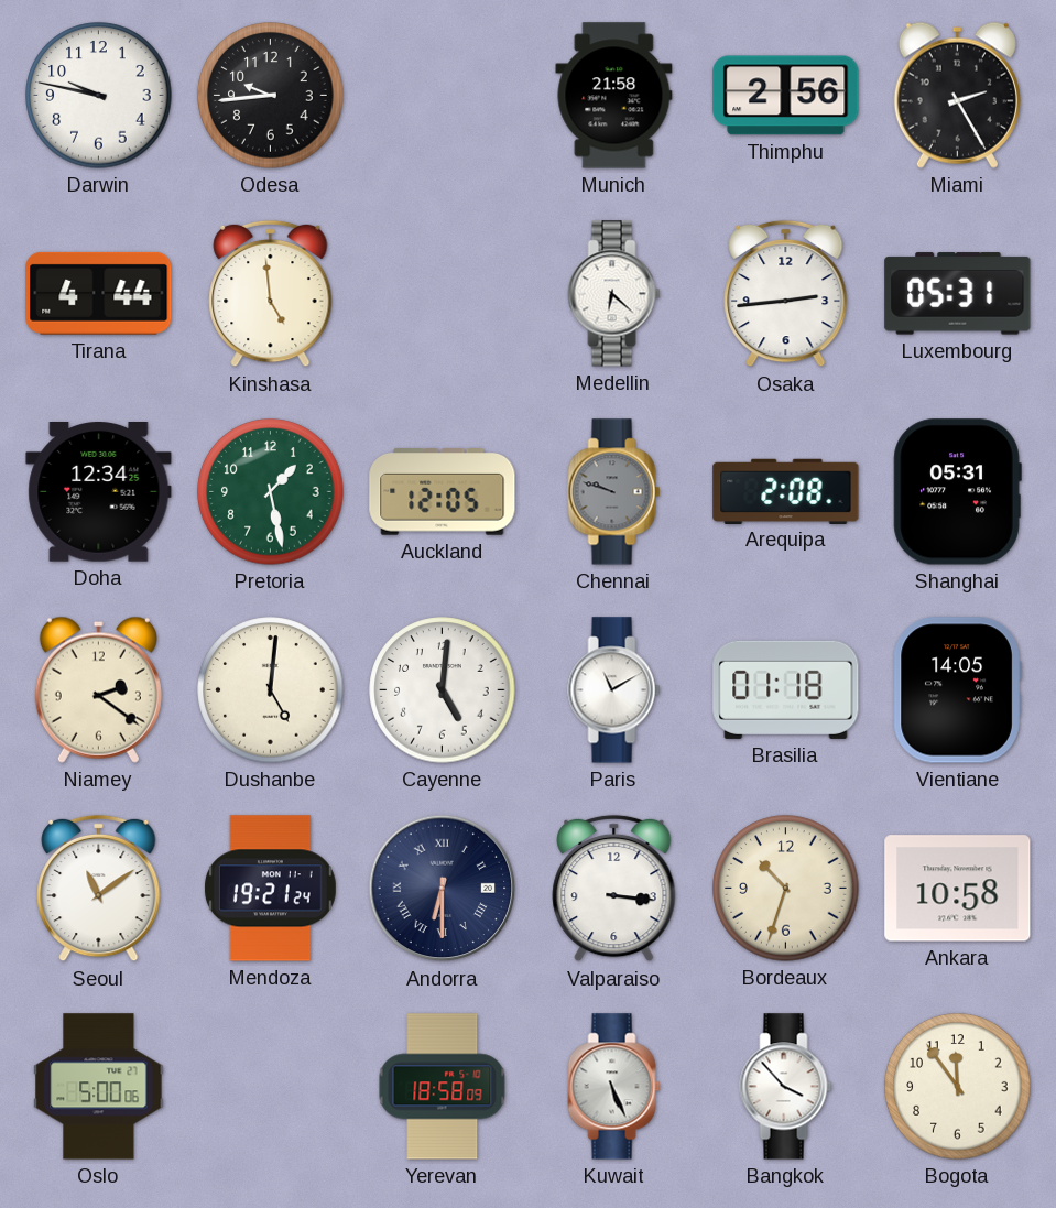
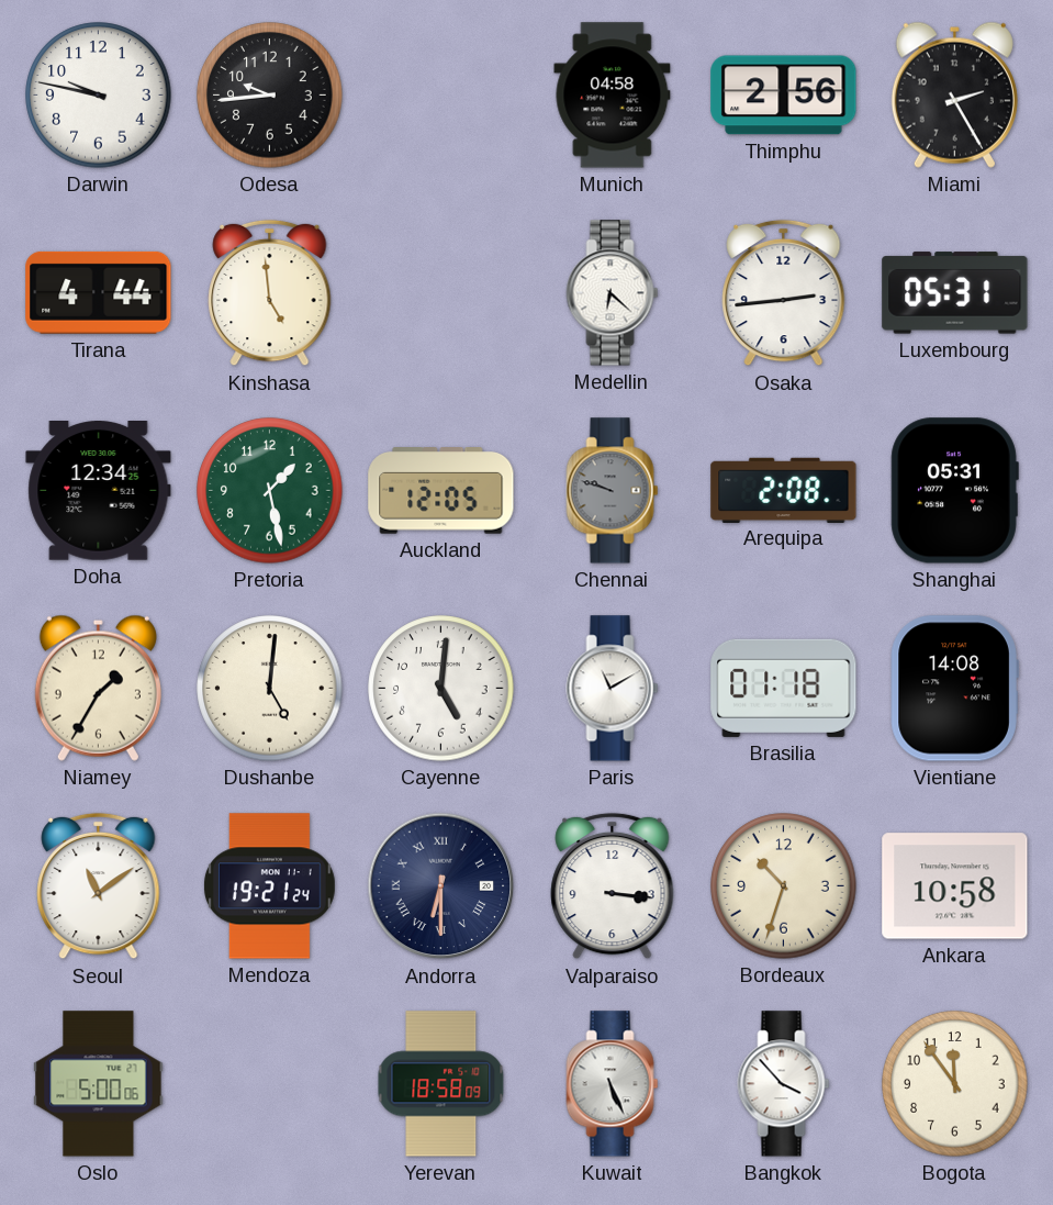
Munich: 21:58 -> 04:58 (613, 96)
Niamey: 2:21 -> 1:35 (98, 688)
Vientiane: 14:05 -> 14:08 (954, 689)
